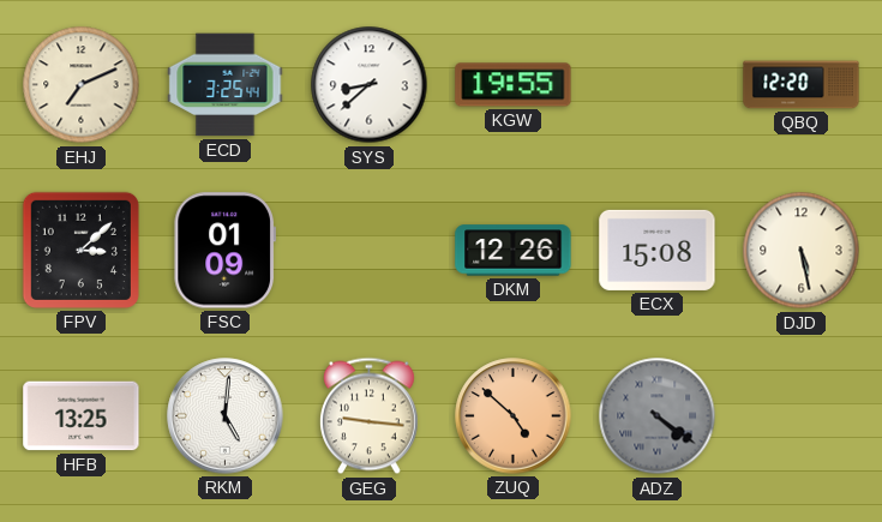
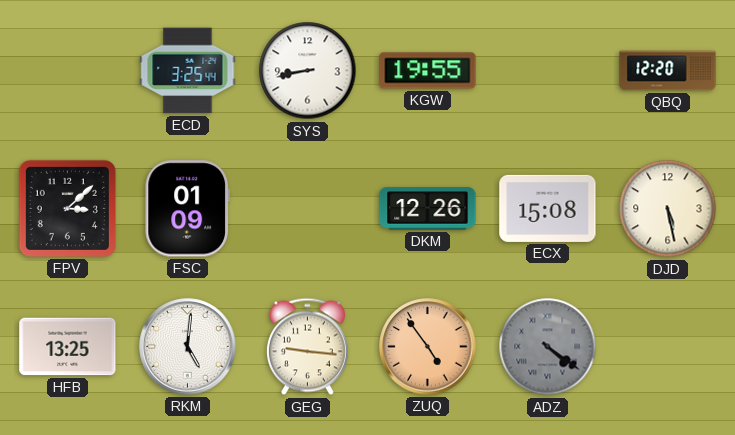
EHJ: 7:11 -> none (82, 85)
SYS: 8:38 -> 8:43 (308, 71)
ZUQ: 4:52 -> 4:54 (428, 347)
